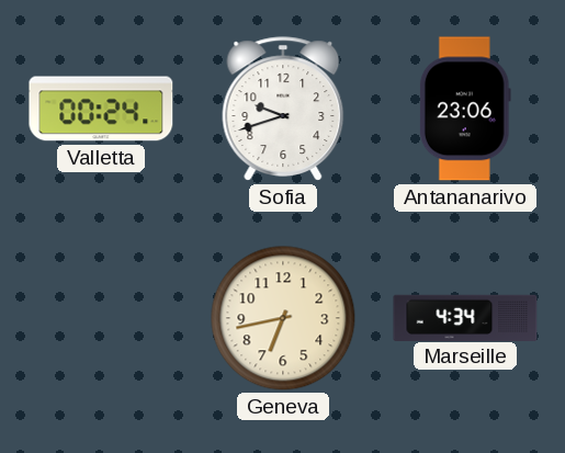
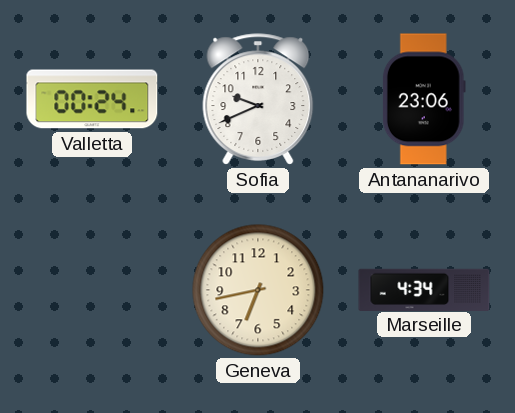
Sofia: 9:42 -> 9:41 (258, 99)
